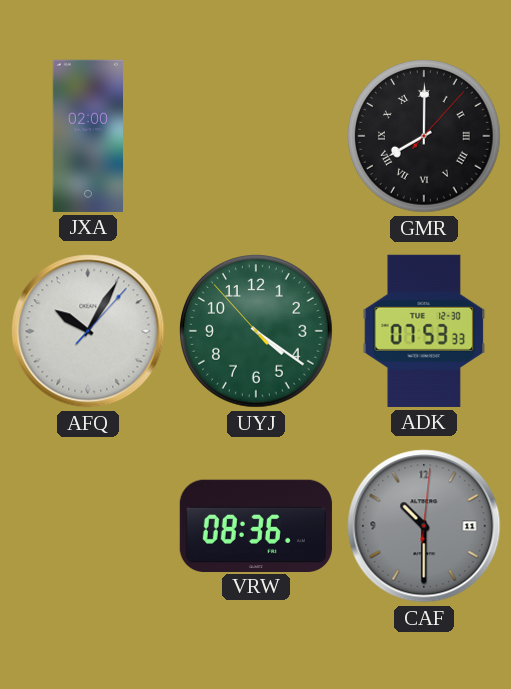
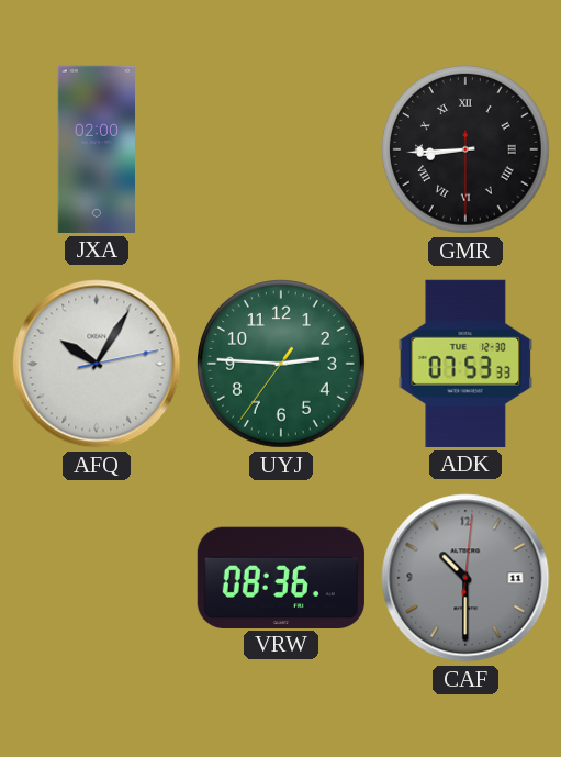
GMR: 8:00 -> 8:44 (467, 151)
AFQ: 10:05:07 -> 10:05:13 (97, 364)
UYJ: 4:20 -> 2:45 (282, 365)
